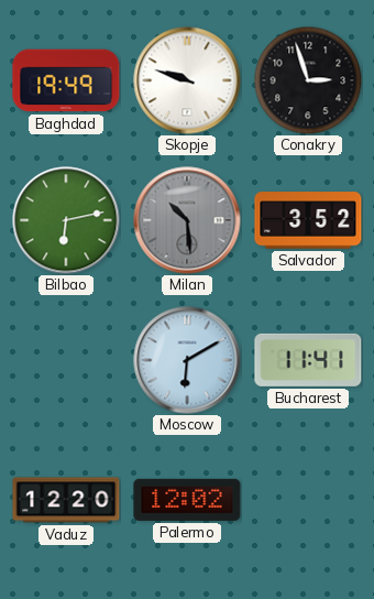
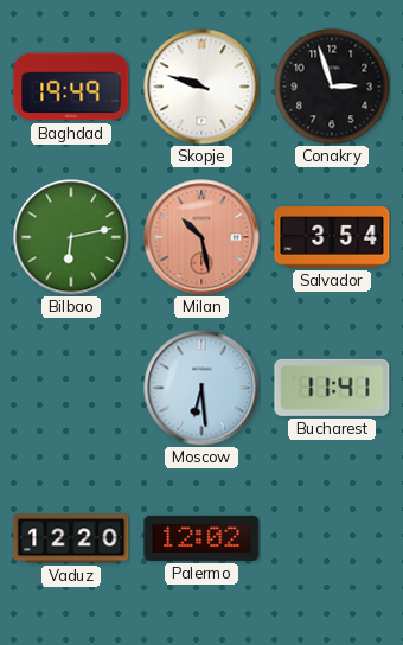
Milan: 10:29 -> 10:28 (201, 237)
Milan dial: grey -> salmon (201, 237)
Salvador: 3:52 -> 3:54 (332, 237)
Moscow: 6:10 -> 6:29 (201, 388)
